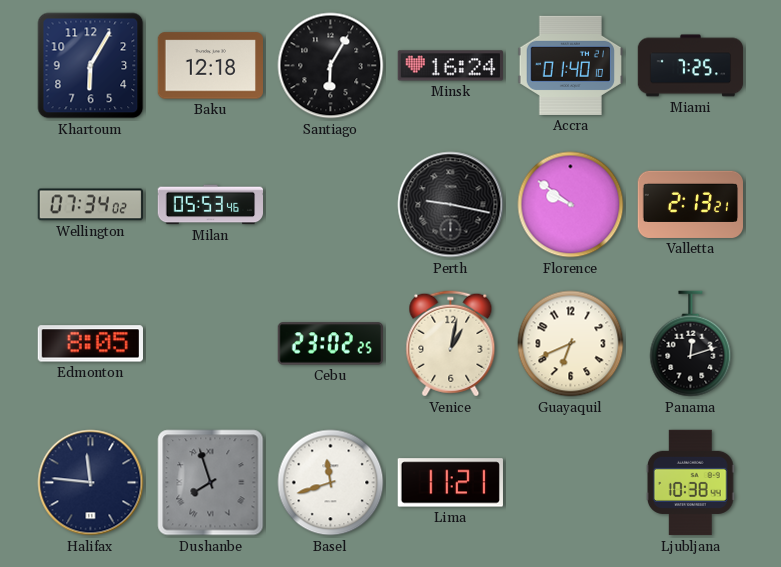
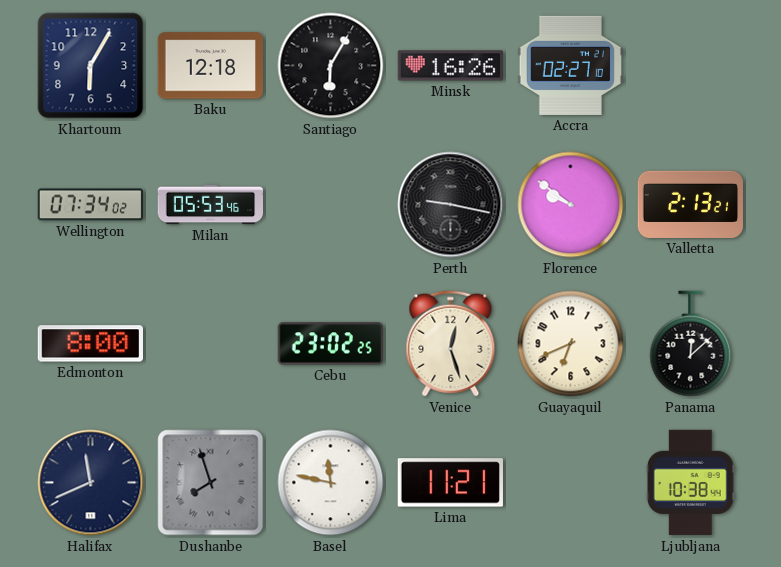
Minsk: 16:24 -> 16:26 (451, 66)
Accra: 01:40 -> 02:27 (570, 65)
Miami: 7:25 -> none (691, 66)
Edmonton: 8:05 -> 8:00 (90, 344)
Venice: 1:02 -> 12:27 (451, 344)
Panama: 12:12 -> 12:08 (691, 344)
Halifax: 11:46 -> 11:41 (91, 483)
Basel: 11:42 -> 11:47 (331, 483)
